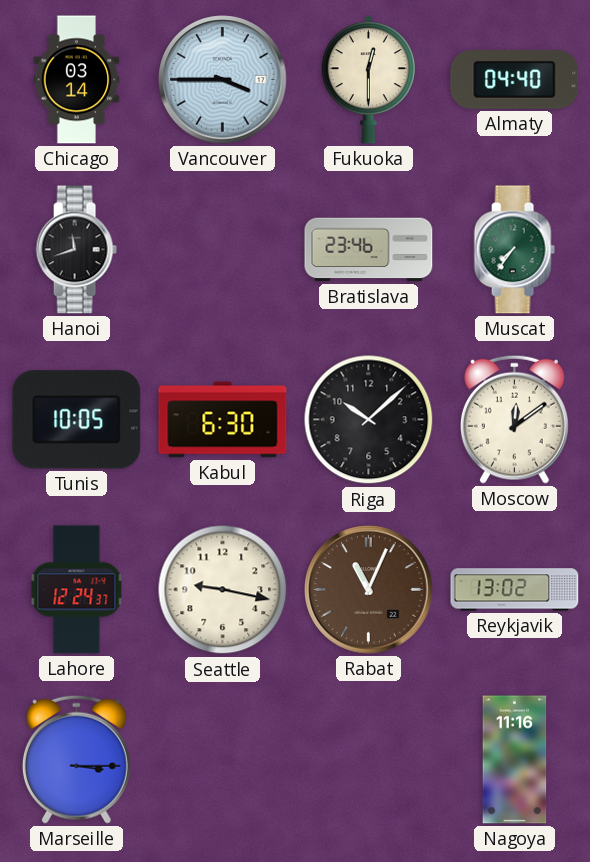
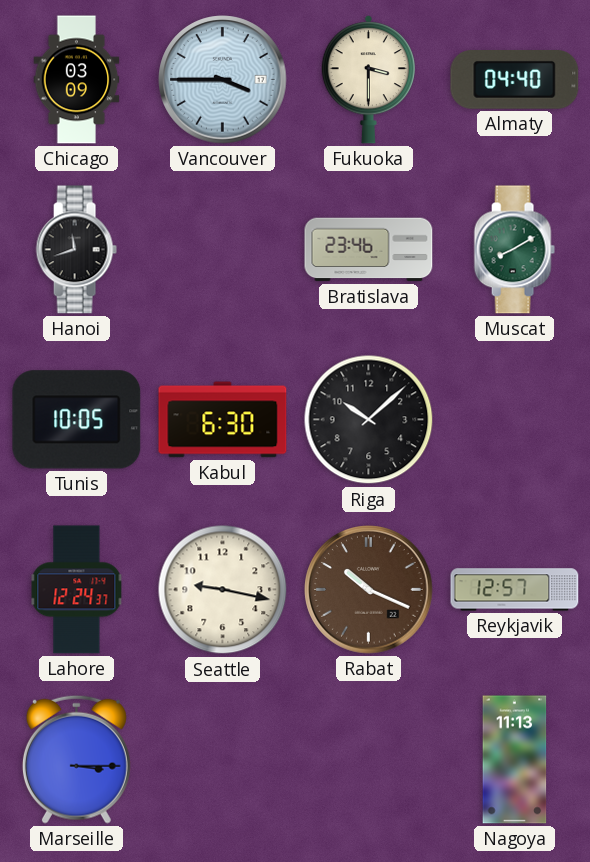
Chicago: 03:14 -> 03:09 (77, 80)
Fukuoka: 12:30 -> 3:30 (368, 79)
Muscat: 7:36 -> 8:10 (514, 250)
Moscow: 12:09 -> none (514, 419)
Rabat: 11:04 -> 10:19 (369, 590)
Reykjavik: 13:02 -> 12:57 (515, 590)
Nagoya: 11:16 -> 11:13 (515, 760)
